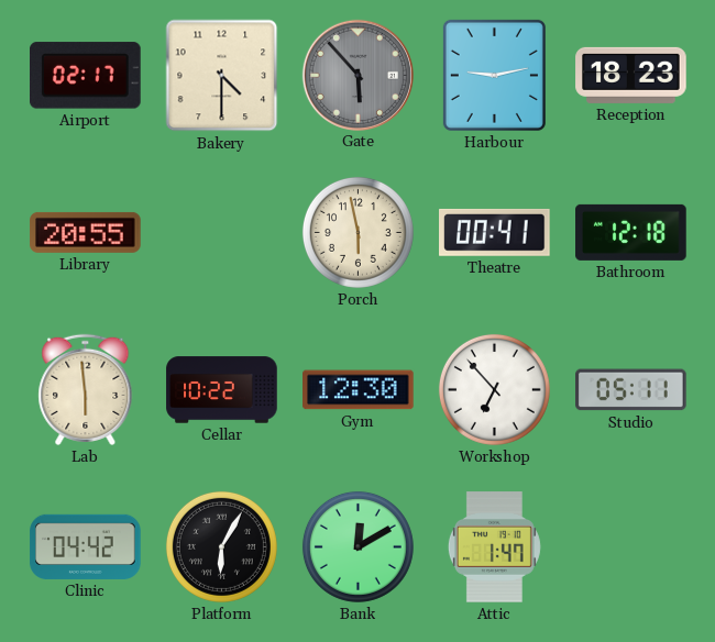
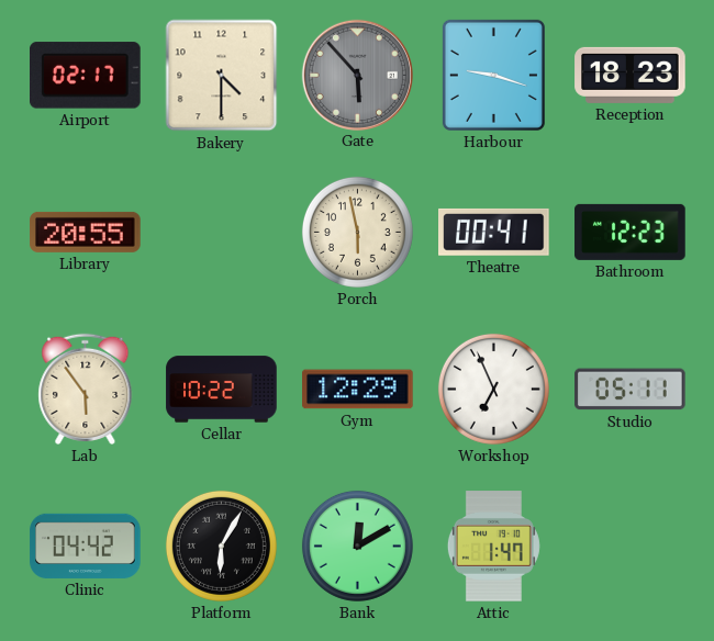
Harbour: 9:13 -> 9:18 (493, 75)
Bathroom: 12:18 -> 12:23 (631, 232)
Lab: 5:59 -> 5:54 (86, 389)
Gym: 12:30 -> 12:29 (358, 390)
Workshop: 6:53 -> 6:56 (493, 389)
